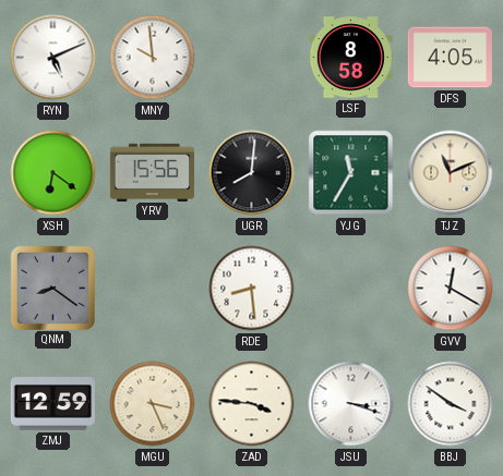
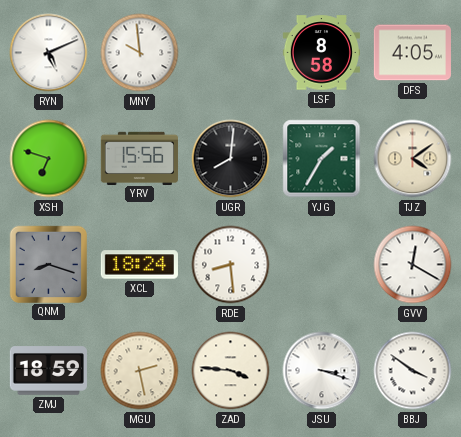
XSH: 6:21 -> 6:48 (49, 159)
YJG: 11:35 -> 1:35 (322, 159)
TJZ: 11:11 -> 4:09 (413, 159)
QNM: 8:21 -> 8:18 (48, 264)
XCL: none -> 18:24 (139, 265)
ZMJ: 12:59 -> 18:59 (48, 371)
MGU: 3:26 -> 2:28 (140, 371)
